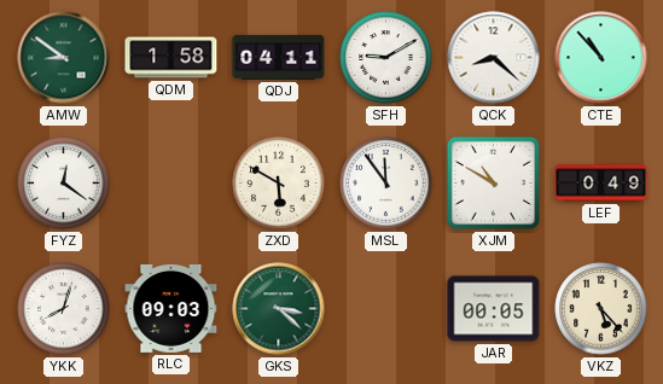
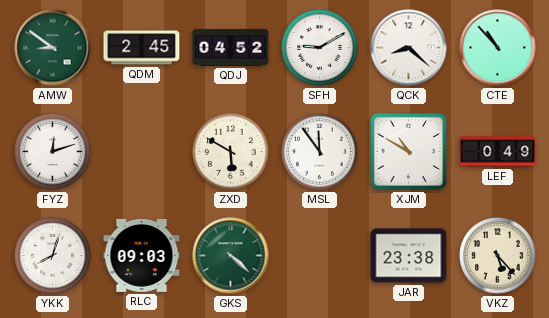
QDM: 1:58 -> 2:45 (142, 48)
QDJ: 04:11 -> 04:52 (231, 47)
FYZ: 12:21 -> 12:12 (53, 152)
GKS: 3:22 -> 4:22 (231, 256)
JAR: 00:05 -> 23:38 (409, 256)
